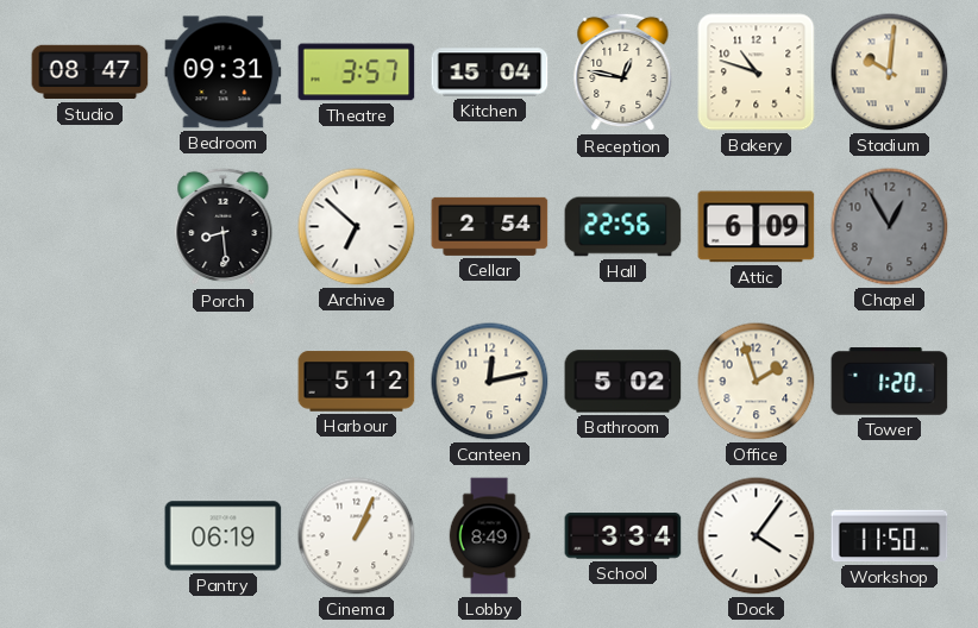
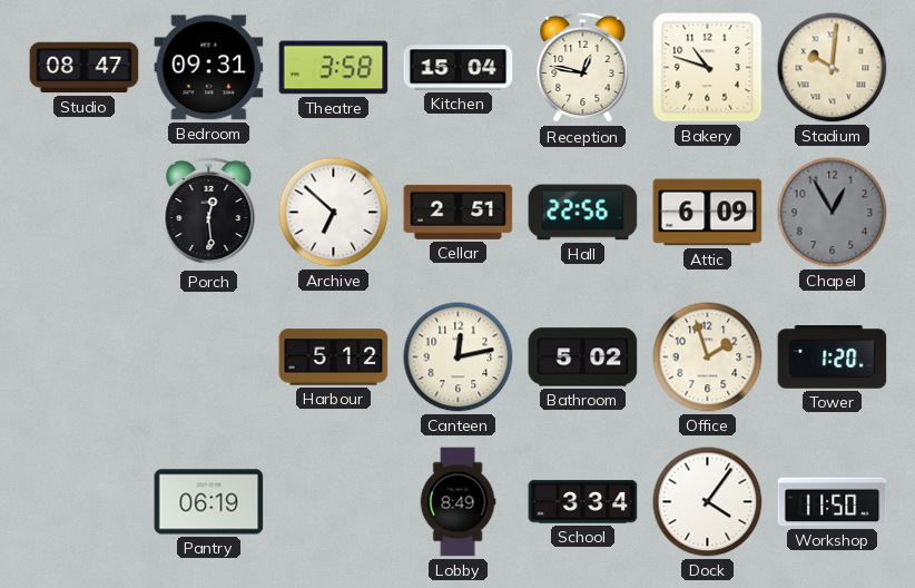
Theatre: 3:57 -> 3:58 (334, 68)
Porch: 8:29 -> 12:29 (209, 213)
Cellar: 2:54 -> 2:51 (459, 212)
Cinema: 1:04 -> none (357, 536)
